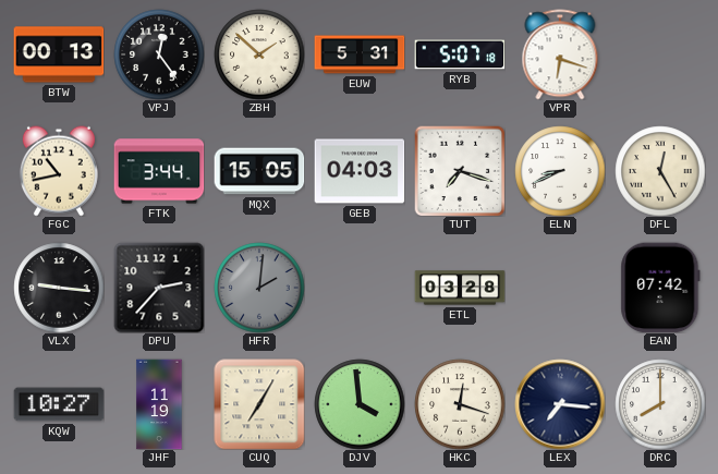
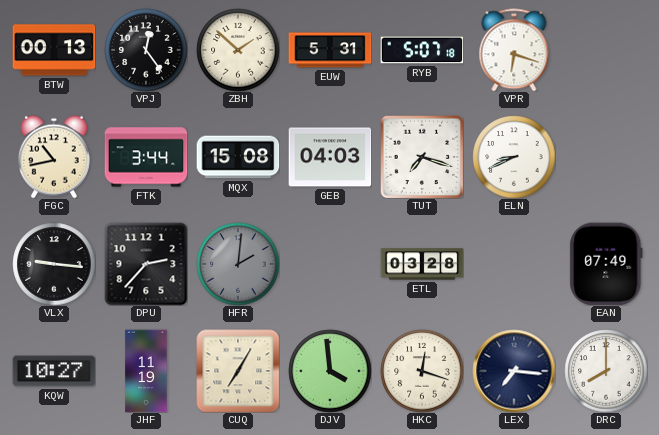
MQX: 15:05 -> 15:08 (238, 157)
DFL: 12:25 -> none (660, 171)
EAN: 07:42 -> 07:49 (606, 264)
